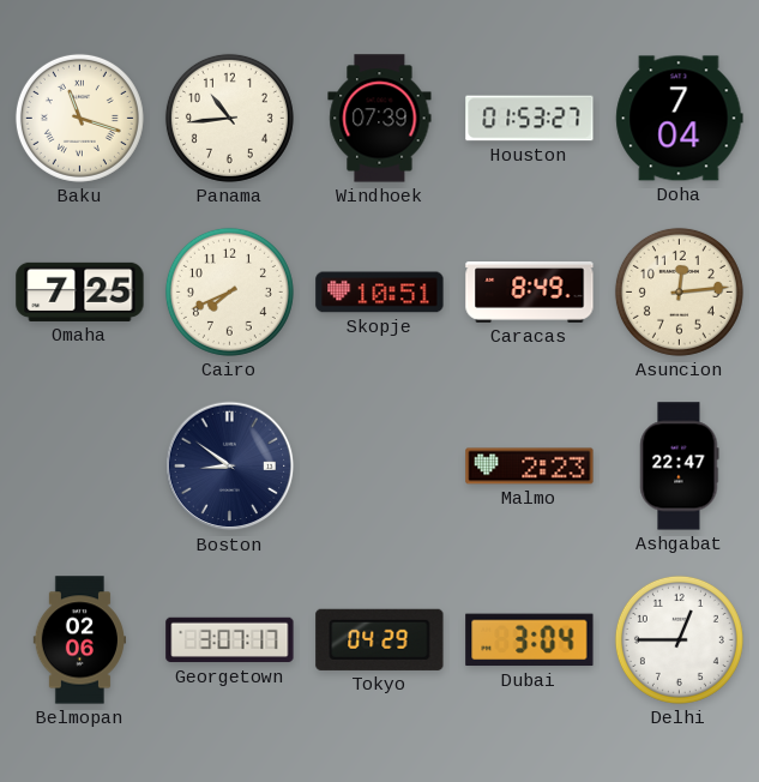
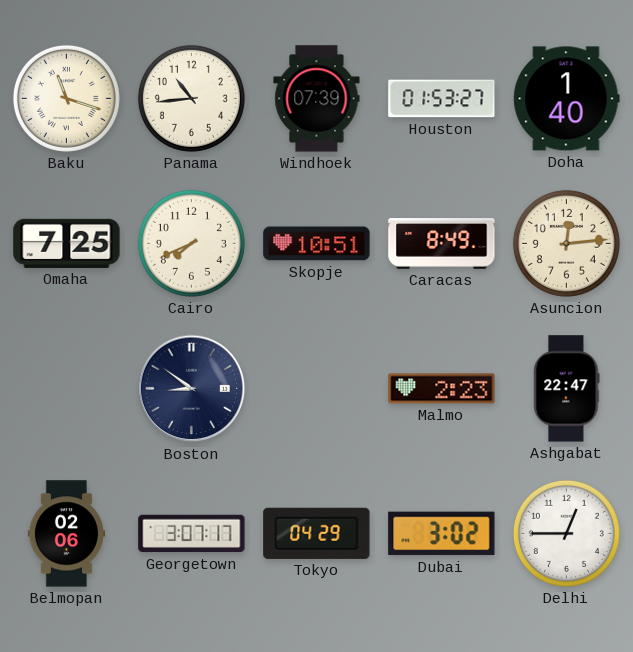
Doha: 7:04 -> 1:40 (567, 99)
Dubai: 3:04 -> 3:02 (442, 534)
